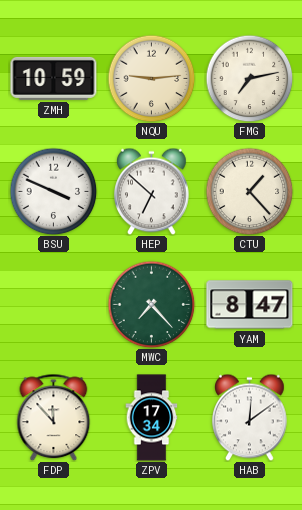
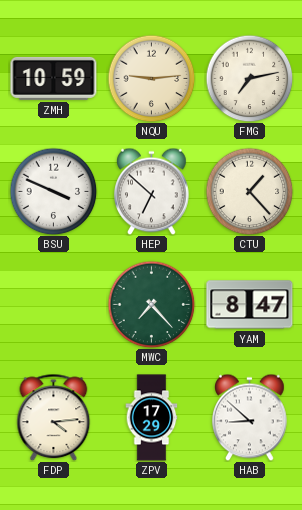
FDP: 11:53 -> 4:14 (54, 417)
ZPV: 17:34 -> 17:29 (152, 418)
HAB: 12:09 -> 8:52 (250, 417)
